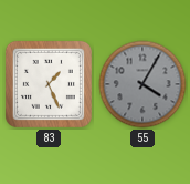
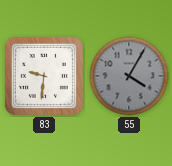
83: 1:26 -> 9:31 (44, 76)
